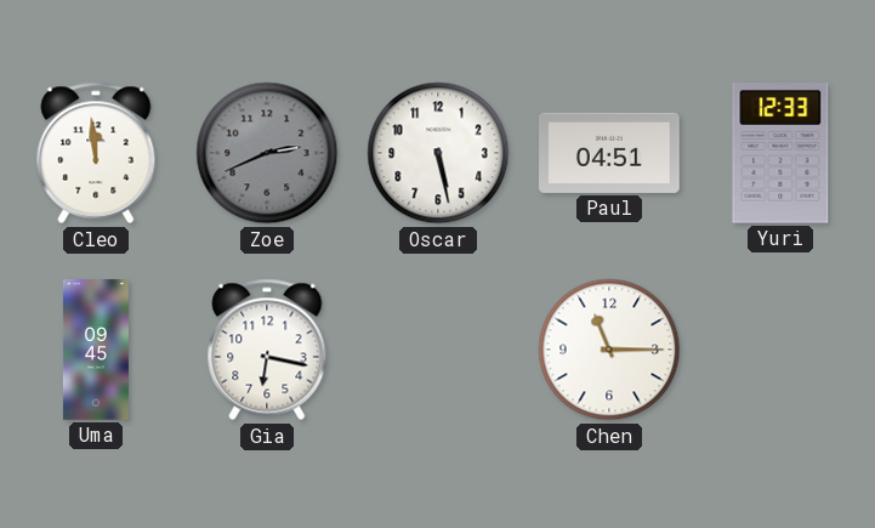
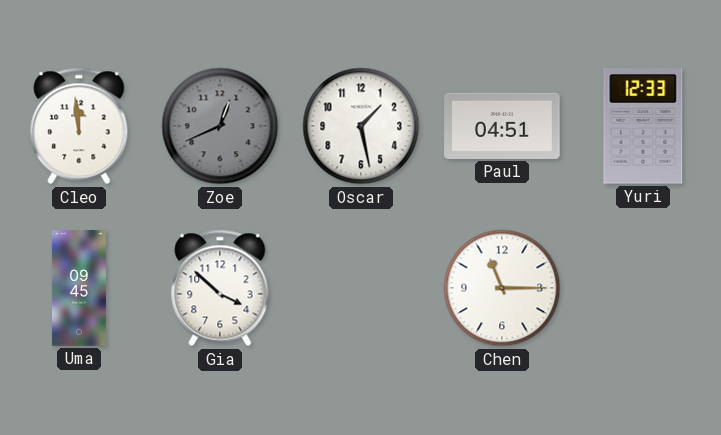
Zoe: 2:41 -> 12:41 (220, 126)
Oscar: 5:28 -> 1:28 (361, 126)
Gia: 6:17 -> 3:52 (220, 288)
